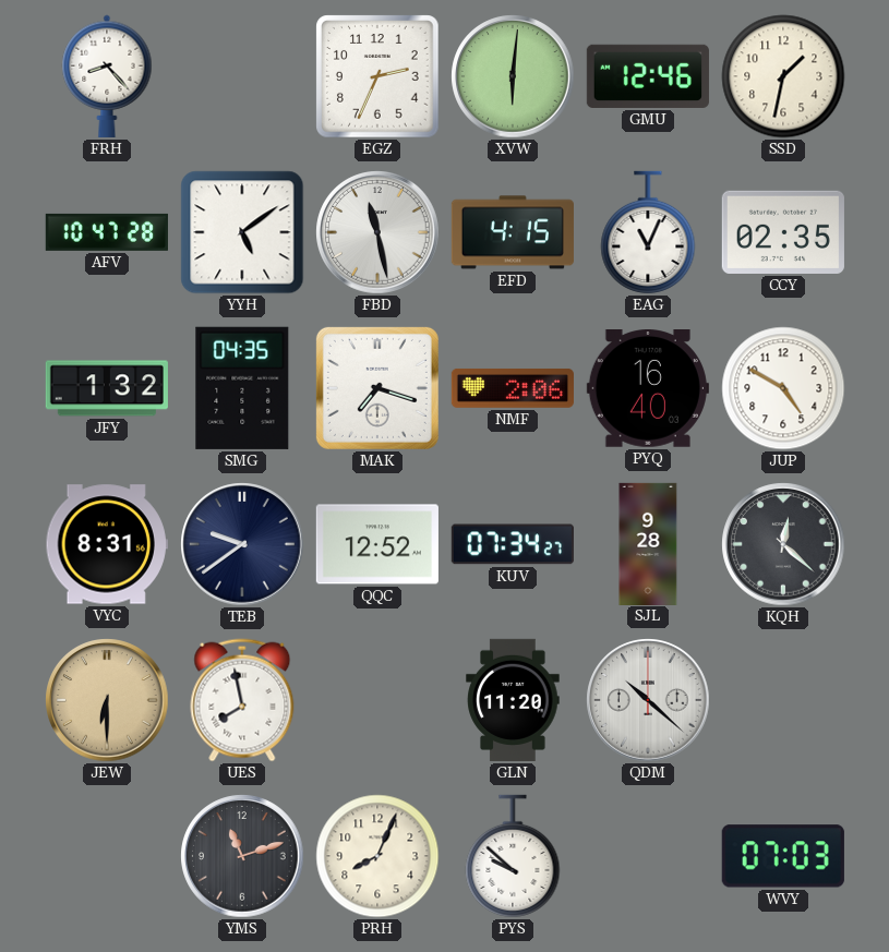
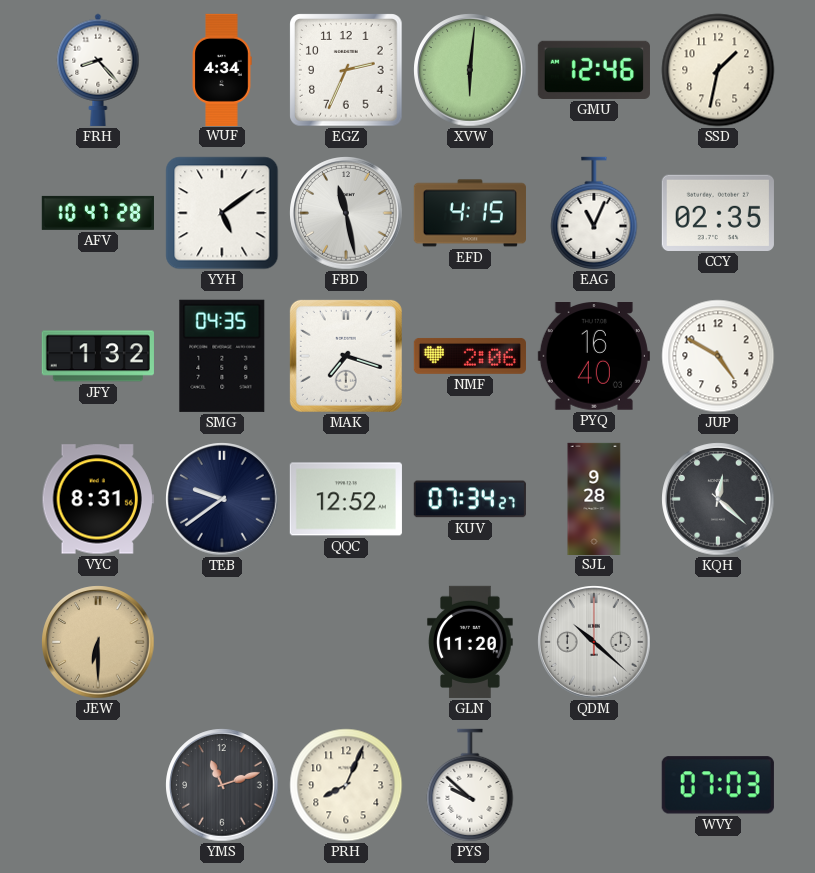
WUF: none -> 4:34 (222, 69)
UES: 7:58 -> none (242, 700)
